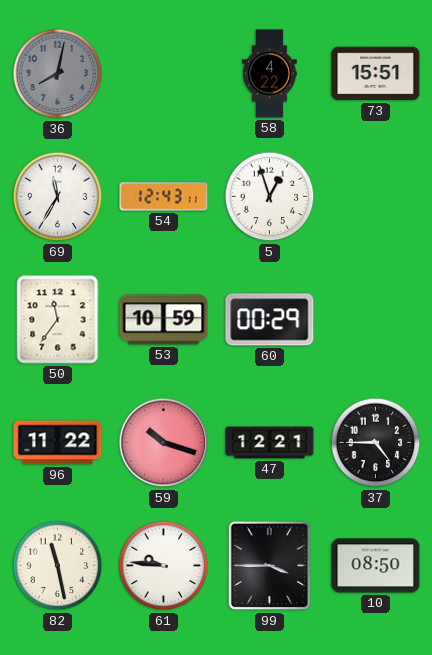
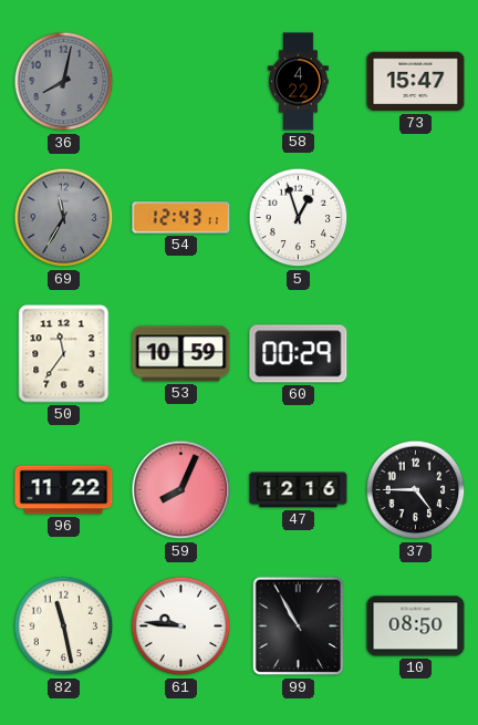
73: 15:51 -> 15:47 (416, 82)
69 dial: white -> grey (64, 218)
59: 10:18 -> 8:04 (181, 490)
47: 12:21 -> 12:16 (299, 490)
99: 3:45 -> 10:55 (299, 626)
